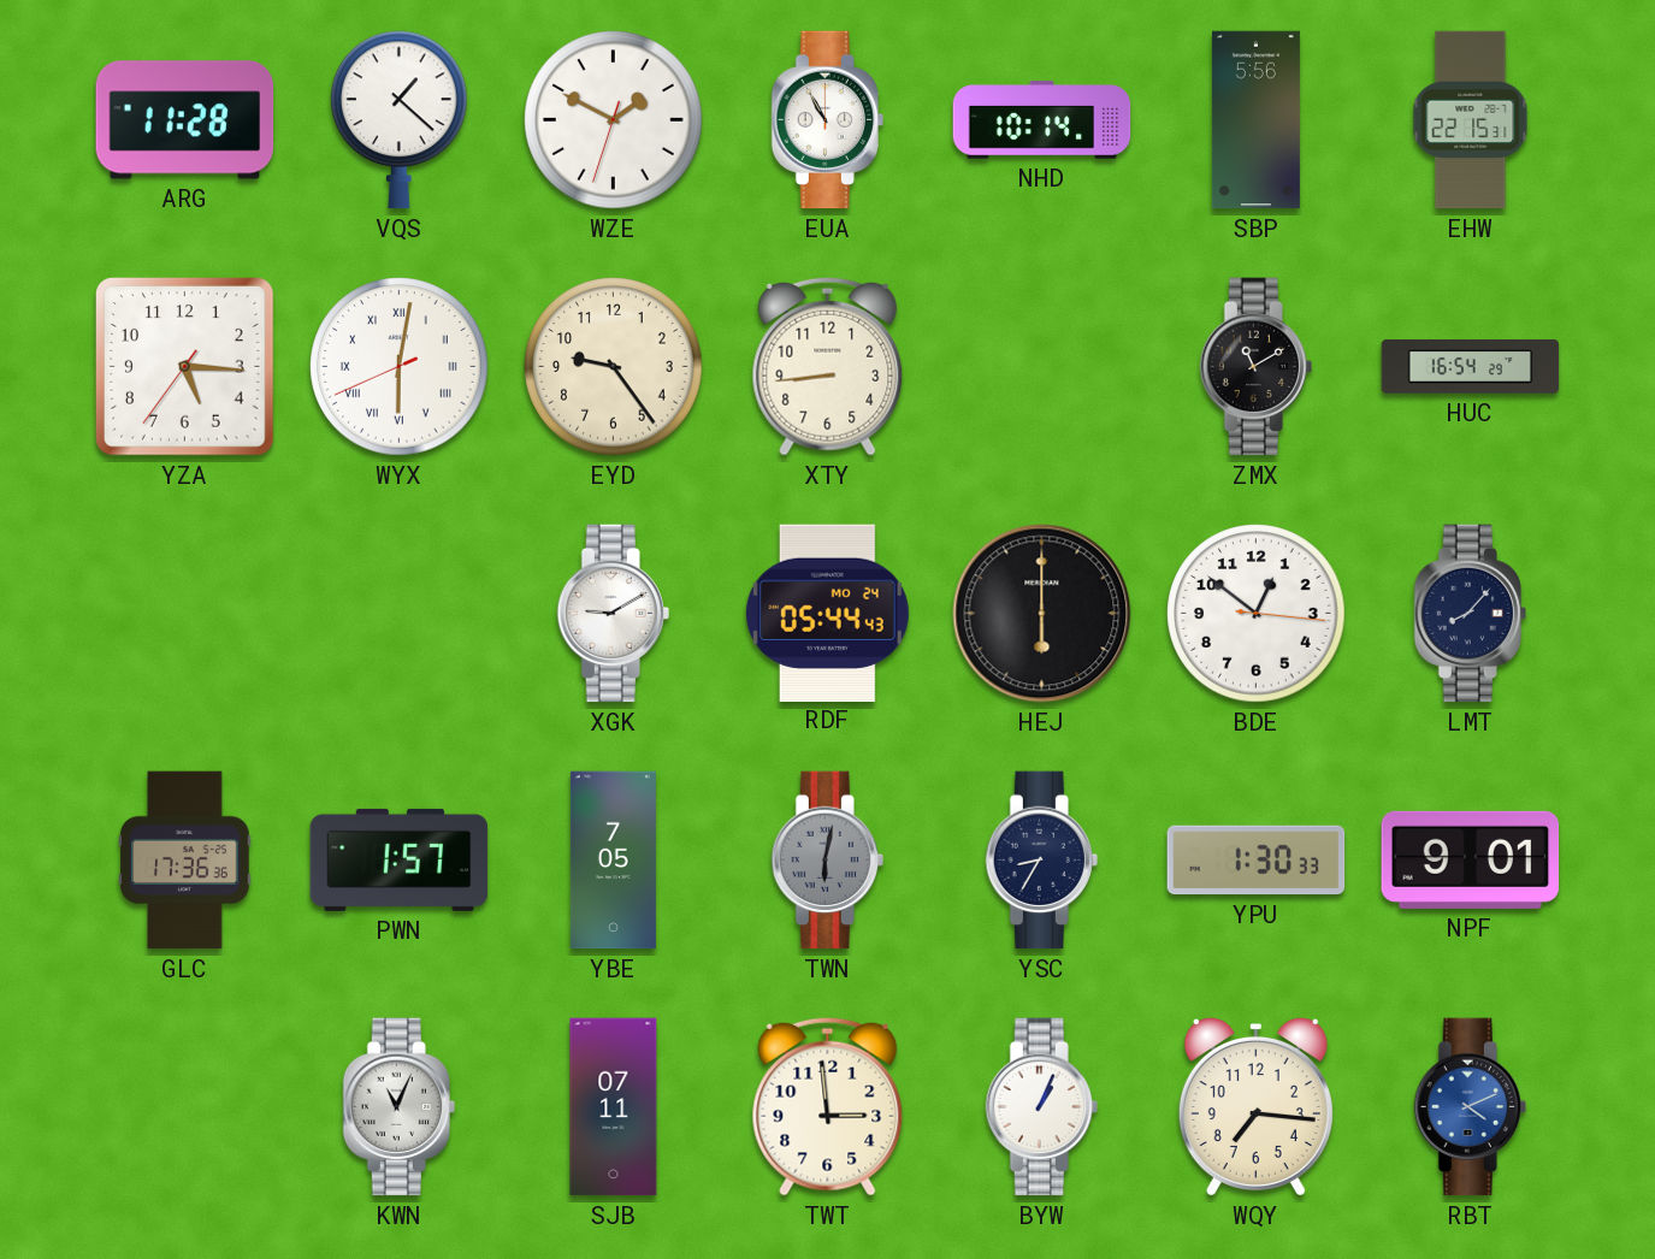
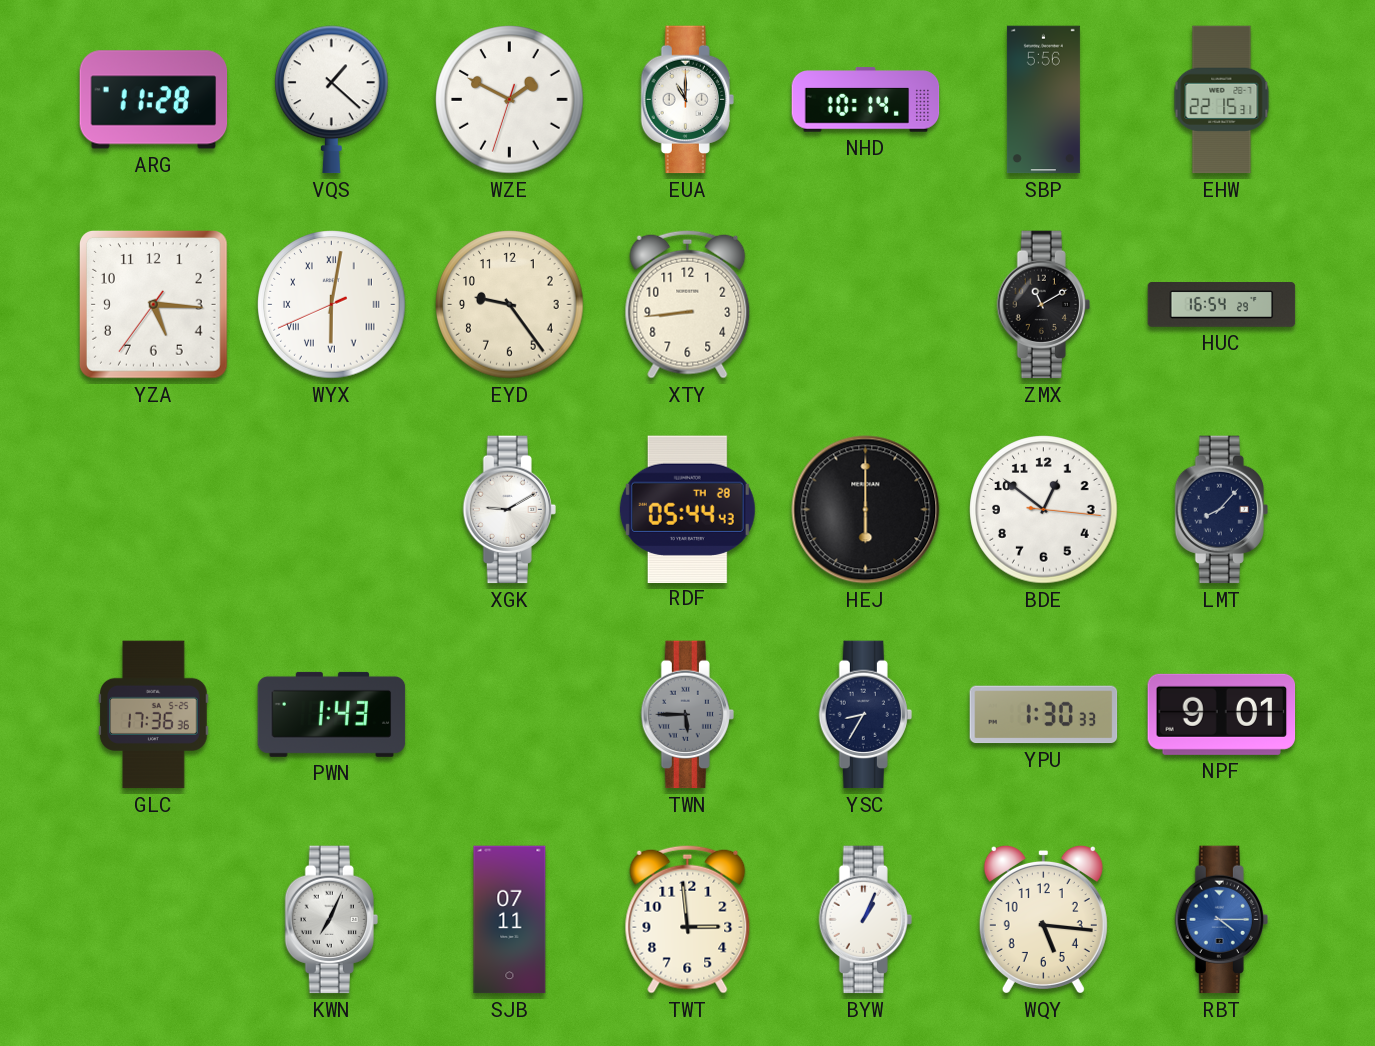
EUA: 10:55 -> 11:00 (687, 100)
RDF date: MO 24 -> TH 28 (687, 509)
PWN: 1:57 -> 1:43 (332, 714)
YBE: 7:05 -> none (613, 861)
TWN: 6:02 -> 5:45 (687, 715)
KWN: 11:04 -> 7:04 (331, 920)
WQY: 7:16 -> 5:16 (1043, 919)
RBT: 4:11 -> 4:15 (1221, 920)
